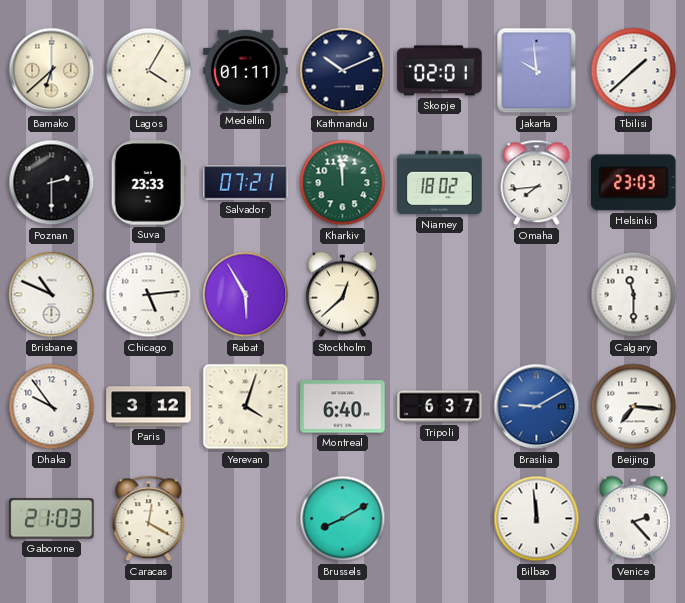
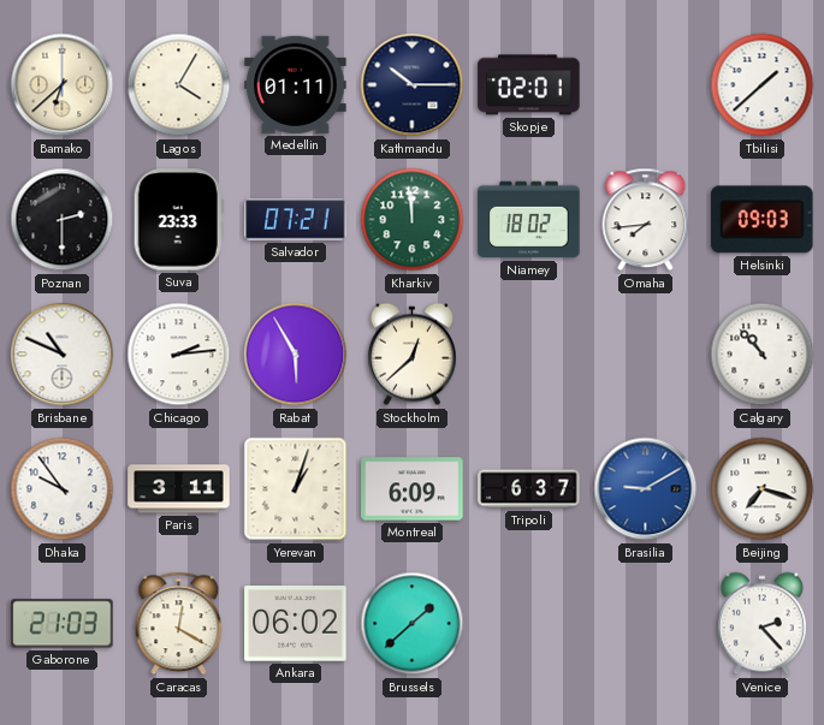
Kathmandu: 10:11 -> 10:15 (413, 85)
Jakarta: 9:59 -> none (537, 71)
Helsinki: 23:03 -> 09:03 (763, 220)
Chicago: 5:14 -> 2:14 (179, 355)
Calgary: 11:30 -> 10:53 (763, 355)
Paris: 3:12 -> 3:11 (179, 489)
Yerevan: 4:03 -> 1:03 (296, 489)
Montreal: 6:40 -> 6:09 (413, 489)
Beijing: 7:16 -> 7:18 (763, 489)
Ankara: none -> 06:02 (296, 624)
Brussels: 8:10 -> 1:38 (413, 624)
Bilbao: 11:59 -> none (537, 519)
